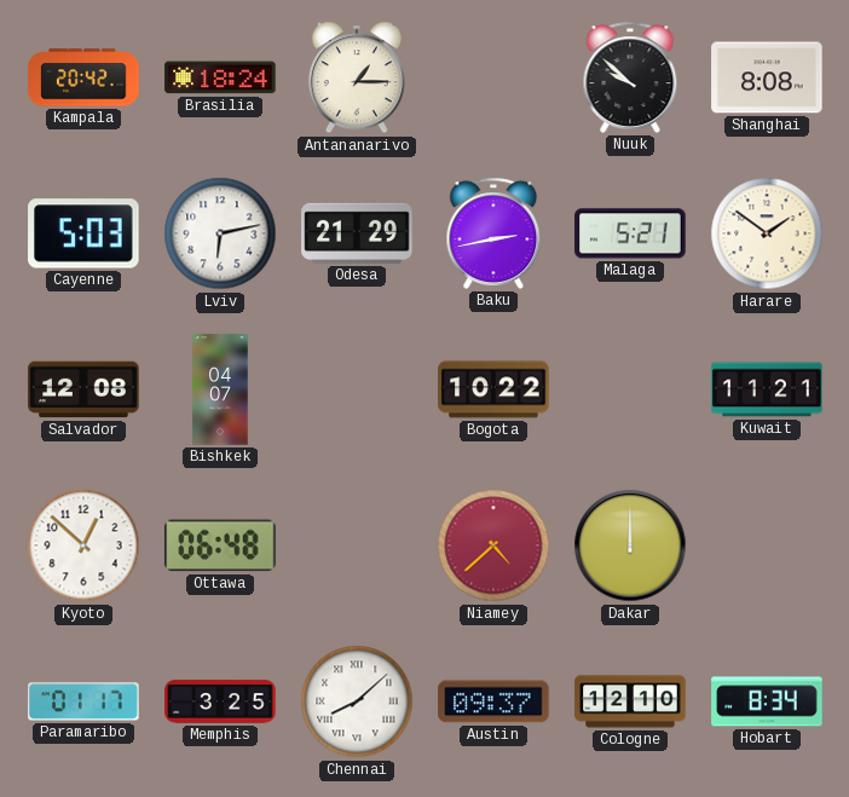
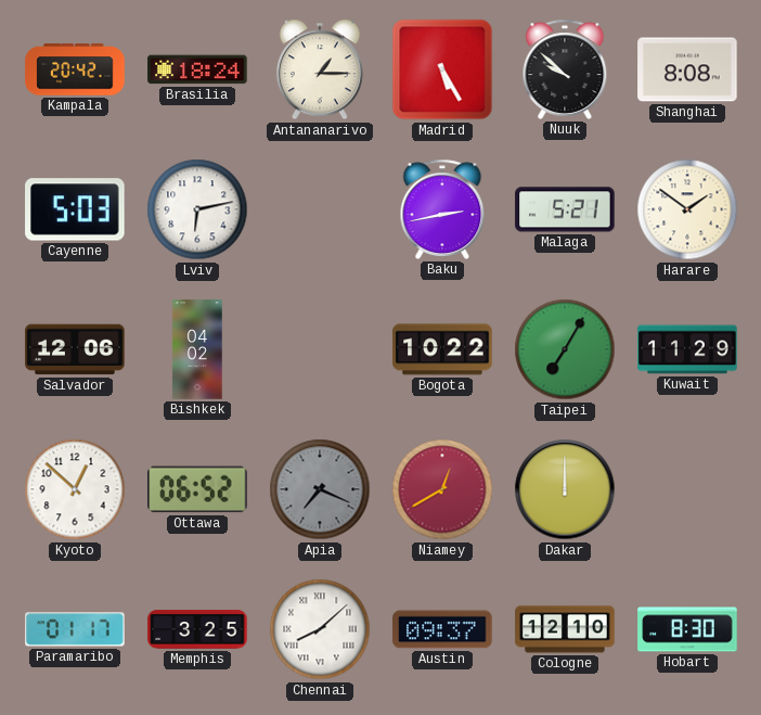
Madrid: none -> 5:25 (442, 69)
Odesa: 21:29 -> none (357, 233)
Salvador: 12:08 -> 12:06 (75, 349)
Bishkek: 04:07 -> 04:02 (197, 349)
Taipei: none -> 7:05 (565, 349)
Kuwait: 11:21 -> 11:29 (687, 349)
Ottawa: 06:48 -> 06:52 (197, 489)
Apia: none -> 7:19 (320, 489)
Niamey: 4:38 -> 12:40 (442, 489)
Hobart: 8:34 -> 8:30 (687, 629)
